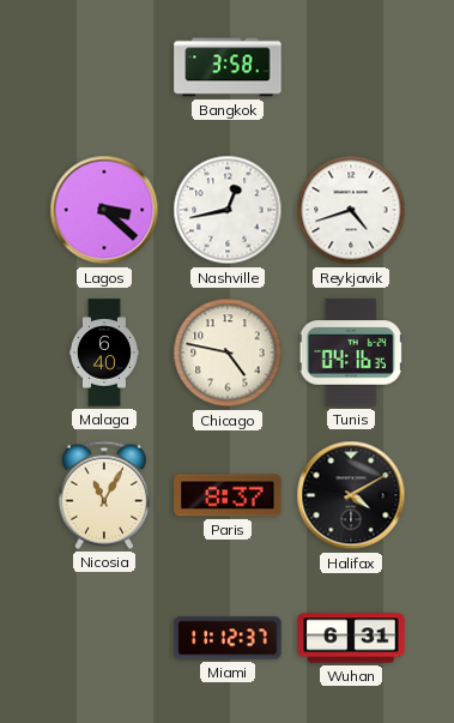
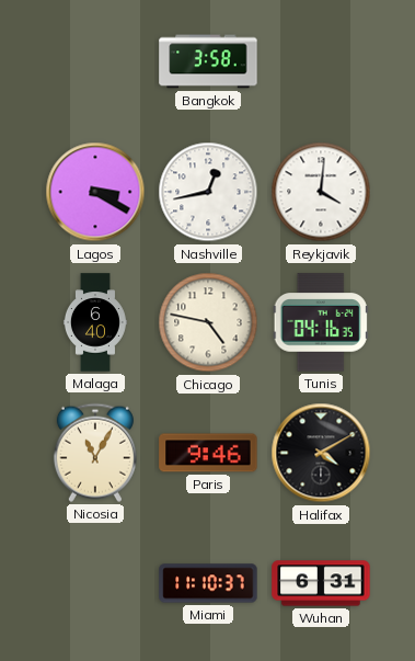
Lagos: 3:22 -> 3:20 (95, 192)
Reykjavik: 4:42 -> 4:01 (321, 192)
Paris: 8:37 -> 9:46 (208, 453)
Miami: 11:12 -> 11:10 (208, 583)
